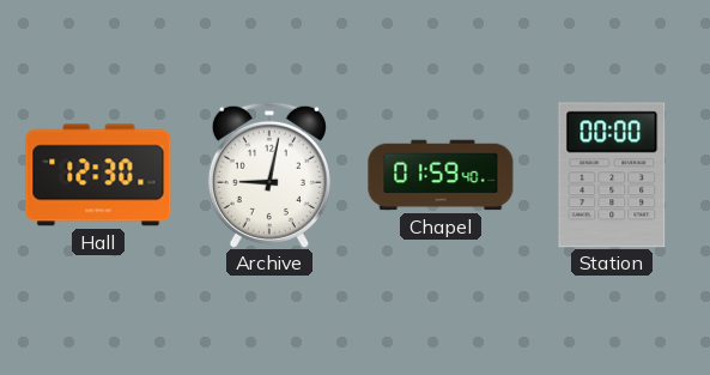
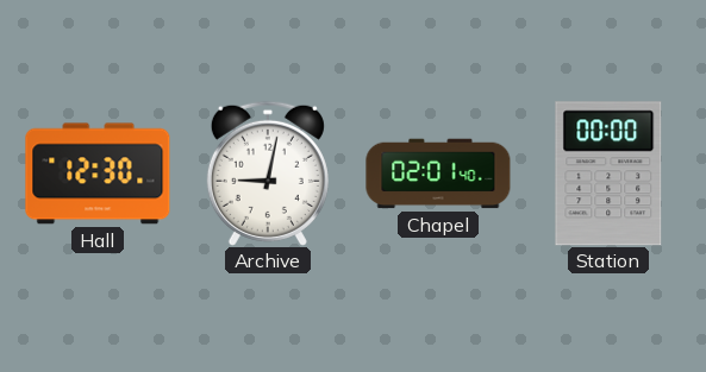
Chapel: 01:59 -> 02:01 (438, 174)
